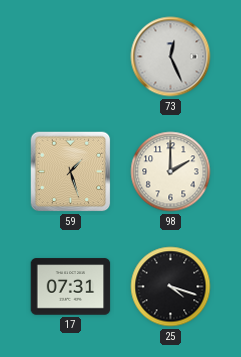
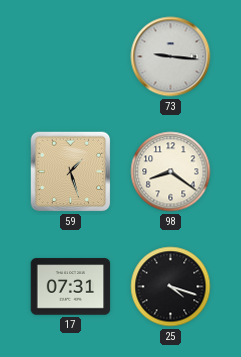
73: 12:26 -> 9:16 (171, 57)
98: 2:00 -> 8:21 (171, 172)
